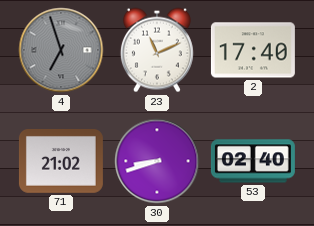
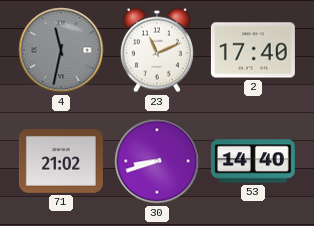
4: 6:57 -> 11:32 (61, 50)
53: 02:40 -> 14:40 (253, 161)
